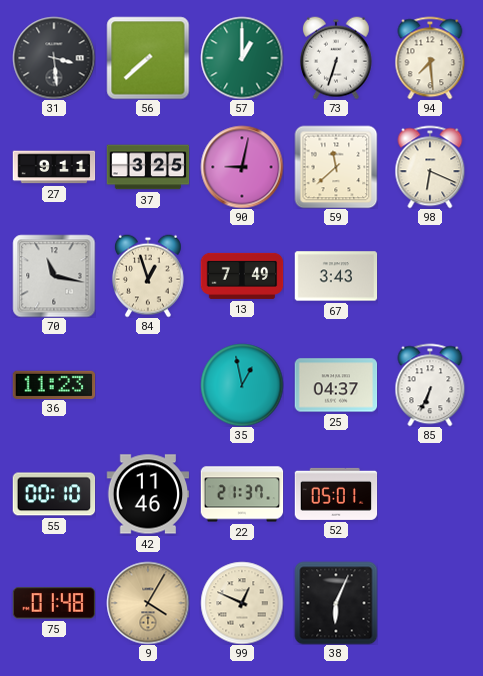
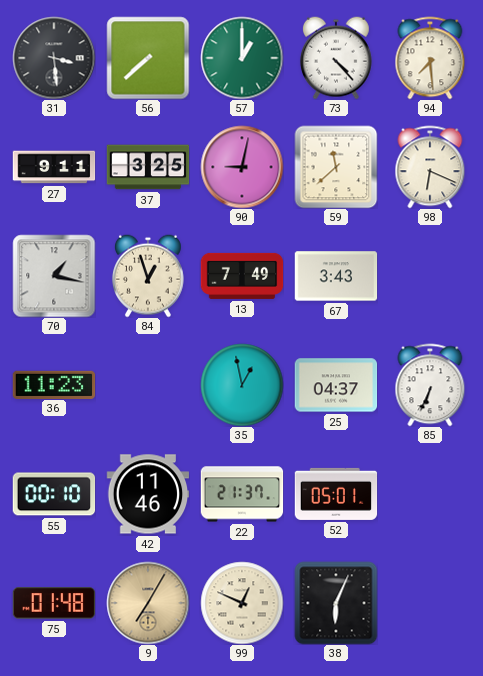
73: 6:33 -> 4:23 (336, 58)
70: 11:17 -> 1:17 (54, 276)
9: 4:05 -> 7:05 (148, 603)
